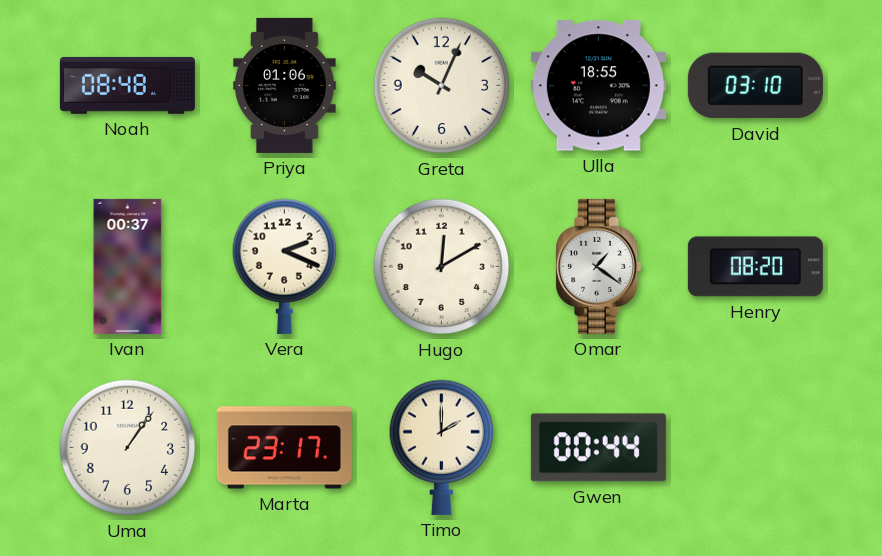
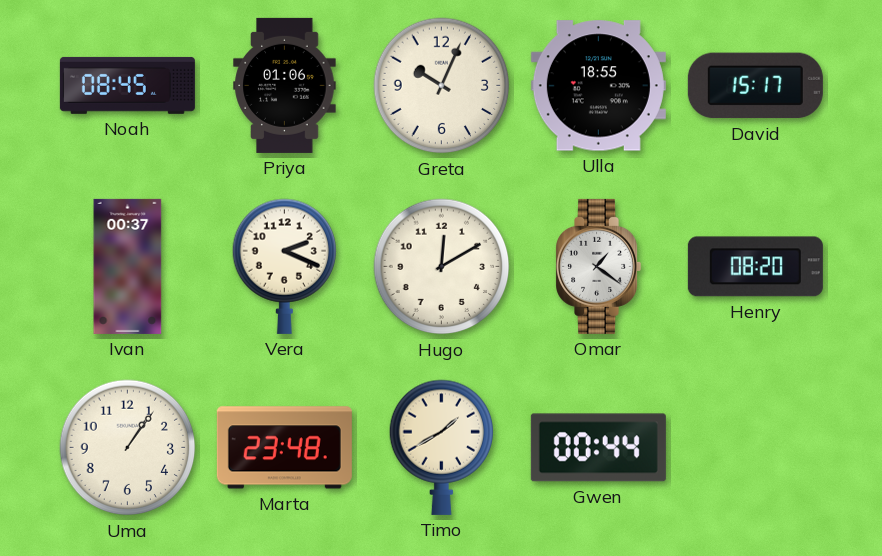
Noah: 08:48 -> 08:45 (127, 85)
David: 03:10 -> 15:17 (755, 86)
Marta: 23:17 -> 23:48 (284, 448)
Timo: 2:00 -> 1:40 (442, 447)
